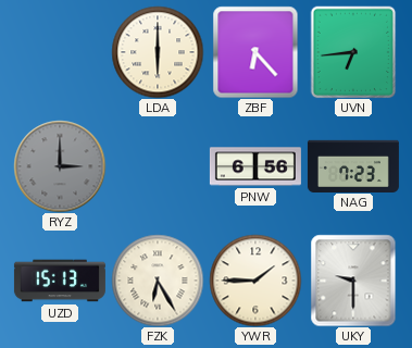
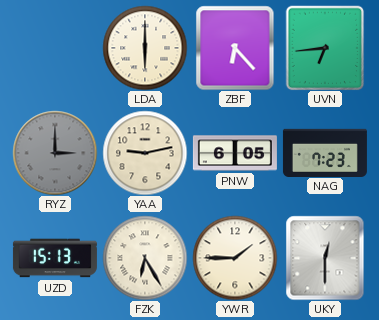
YAA: none -> 9:13 (145, 153)
PNW: 6:56 -> 6:05 (235, 153)
UKY: 9:30 -> 12:30 (325, 258)
